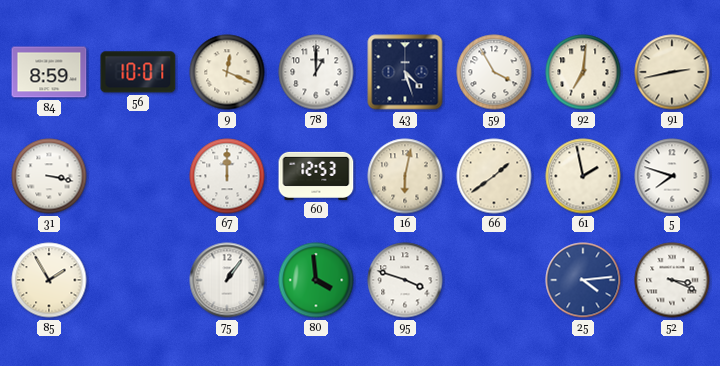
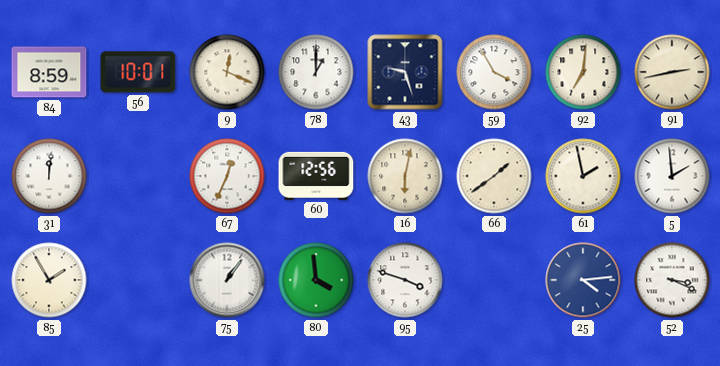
43: 4:27 -> 9:27 (405, 72)
31: 3:17 -> 12:01 (49, 176)
67: 12:00 -> 12:34 (227, 176)
60: 12:53 -> 12:56 (316, 176)
5: 7:48 -> 1:59 (672, 176)
